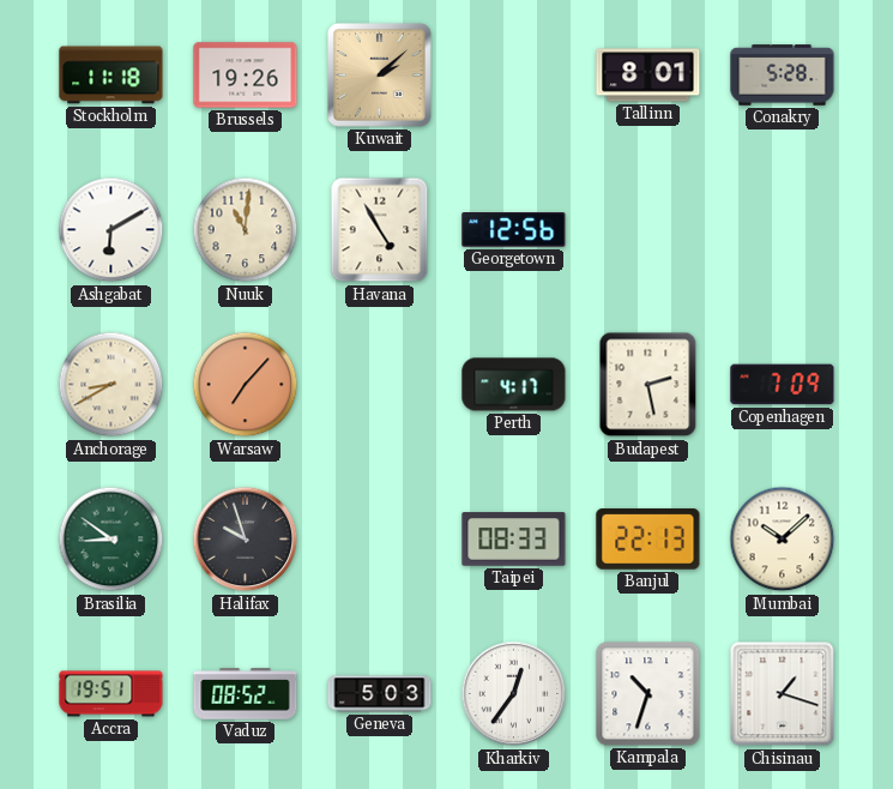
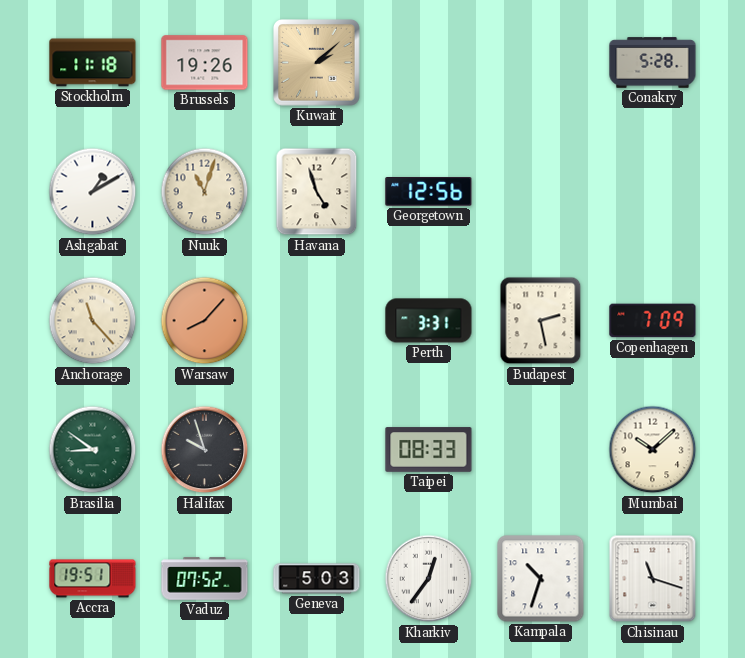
Tallinn: 8:01 -> none (648, 76)
Ashgabat: 6:10 -> 1:10 (93, 192)
Nuuk: 11:01 -> 11:03 (205, 192)
Havana: 4:55 -> 4:57 (317, 192)
Anchorage: 8:40 -> 11:23 (93, 321)
Warsaw: 7:07 -> 8:07 (205, 321)
Perth: 4:17 -> 3:31 (429, 321)
Banjul: 22:13 -> none (648, 540)
Vaduz: 08:52 -> 07:52 (205, 579)
Chisinau: 1:18 -> 11:18 (653, 579)
